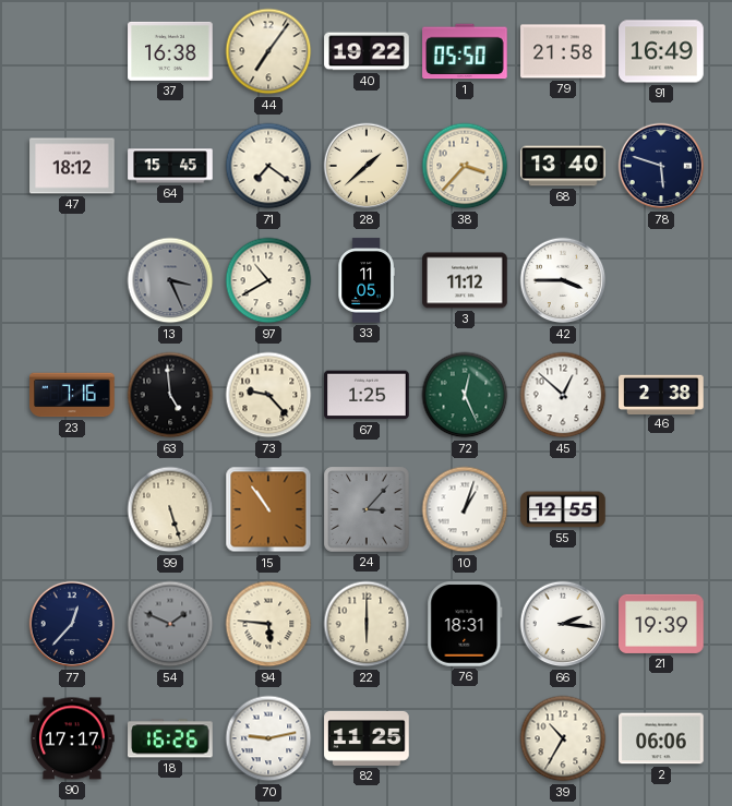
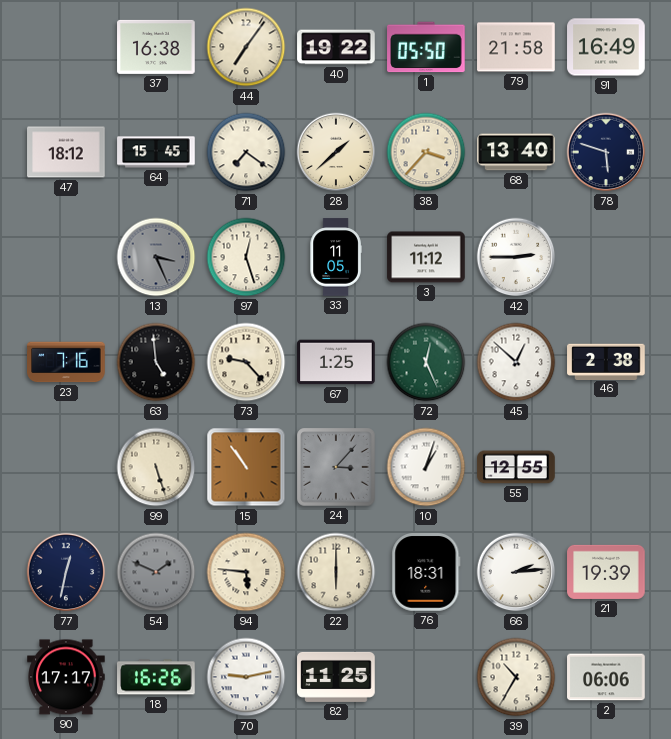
97: 10:40 -> 12:27 (246, 257)
42: 3:45 -> 2:45 (516, 257)
77: 12:37 -> 12:32 (66, 572)
66: 2:16 -> 2:14 (516, 572)
